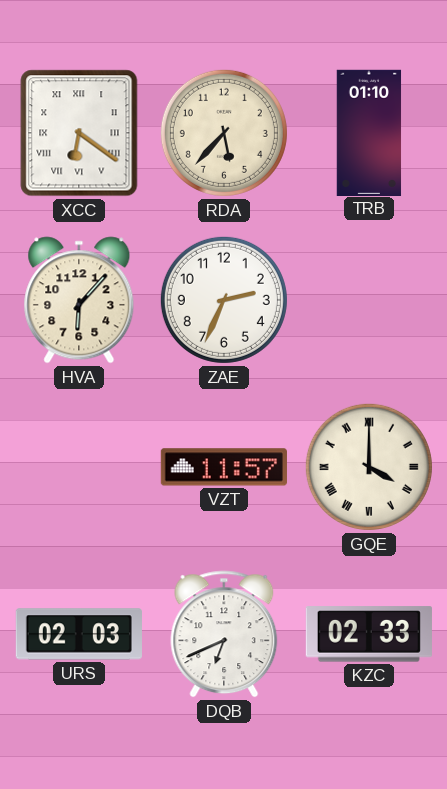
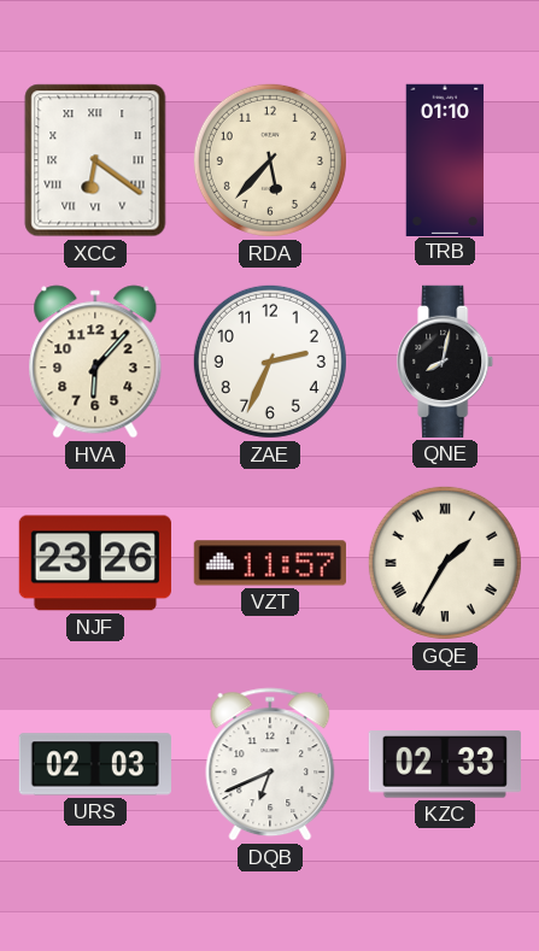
QNE: none -> 8:02 (446, 362)
NJF: none -> 23:26 (95, 563)
GQE: 4:00 -> 1:35 (445, 563)
